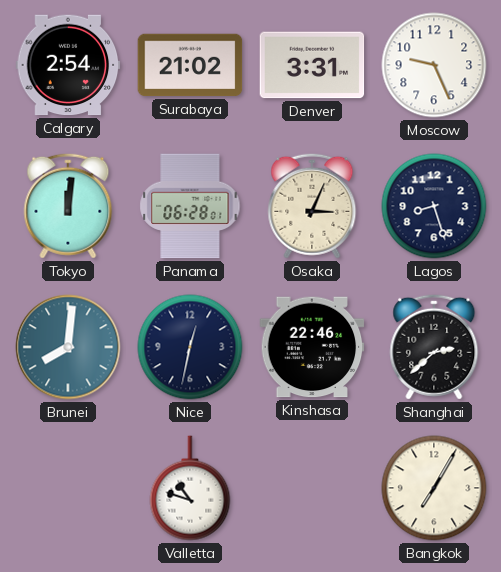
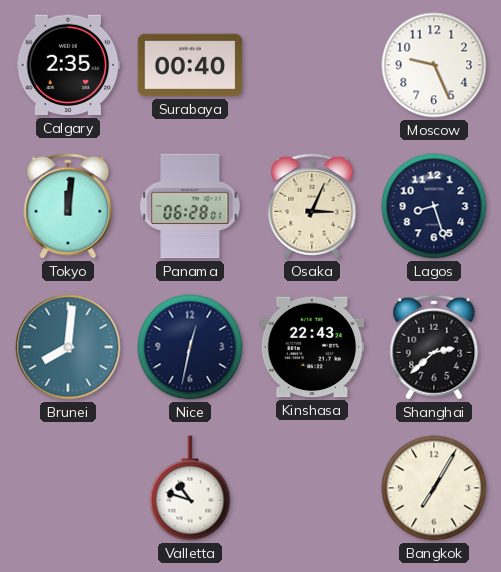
Calgary: 2:54 -> 2:35 (68, 65)
Surabaya: 21:02 -> 00:40 (190, 65)
Denver: 3:31 -> none (312, 65)
Kinshasa: 22:46 -> 22:43 (312, 347)
